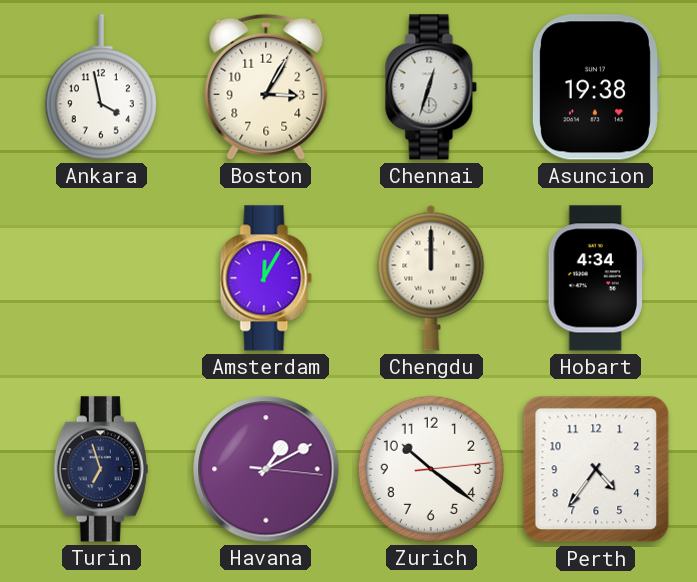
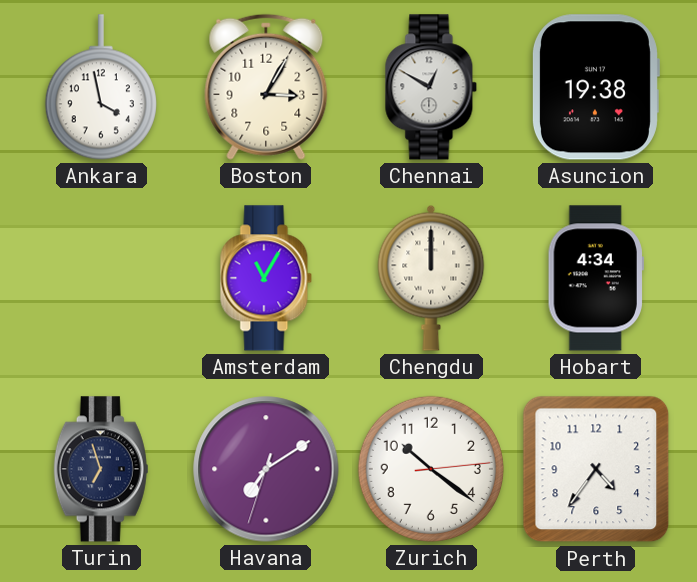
Chennai: 12:33 -> 12:50 (431, 87)
Amsterdam: 12:05 -> 11:05 (266, 278)
Havana: 1:10 -> 7:09 (266, 469)
